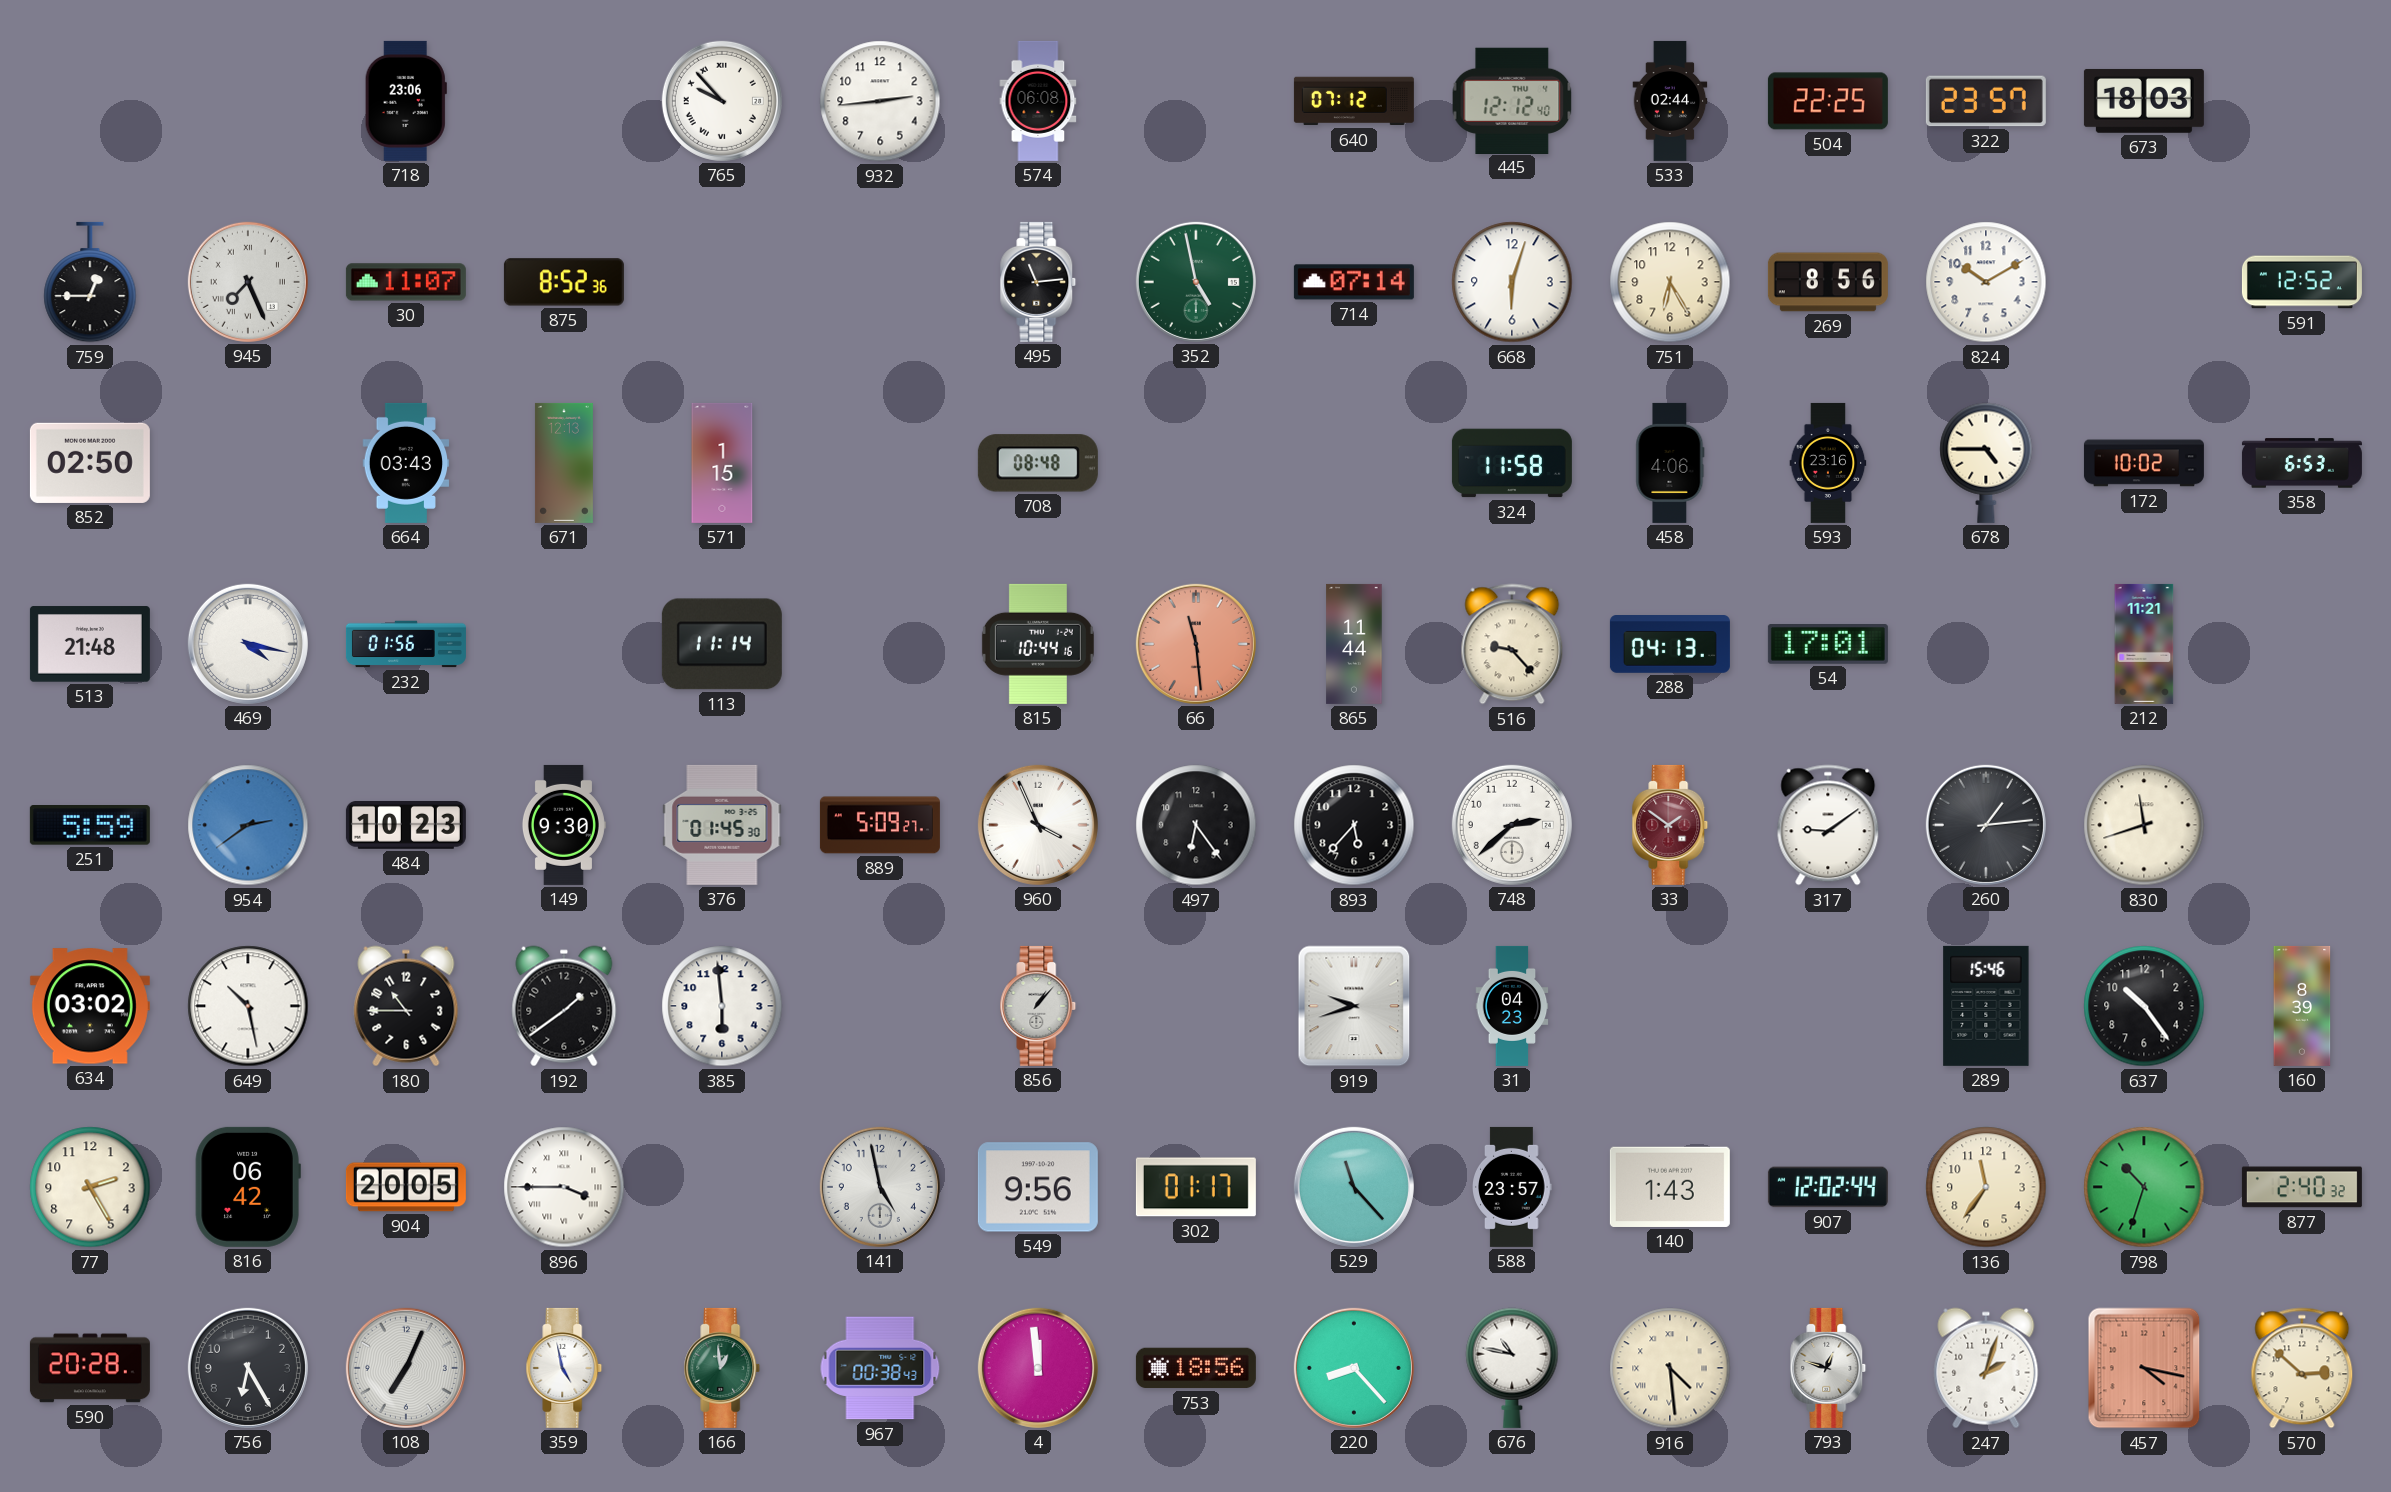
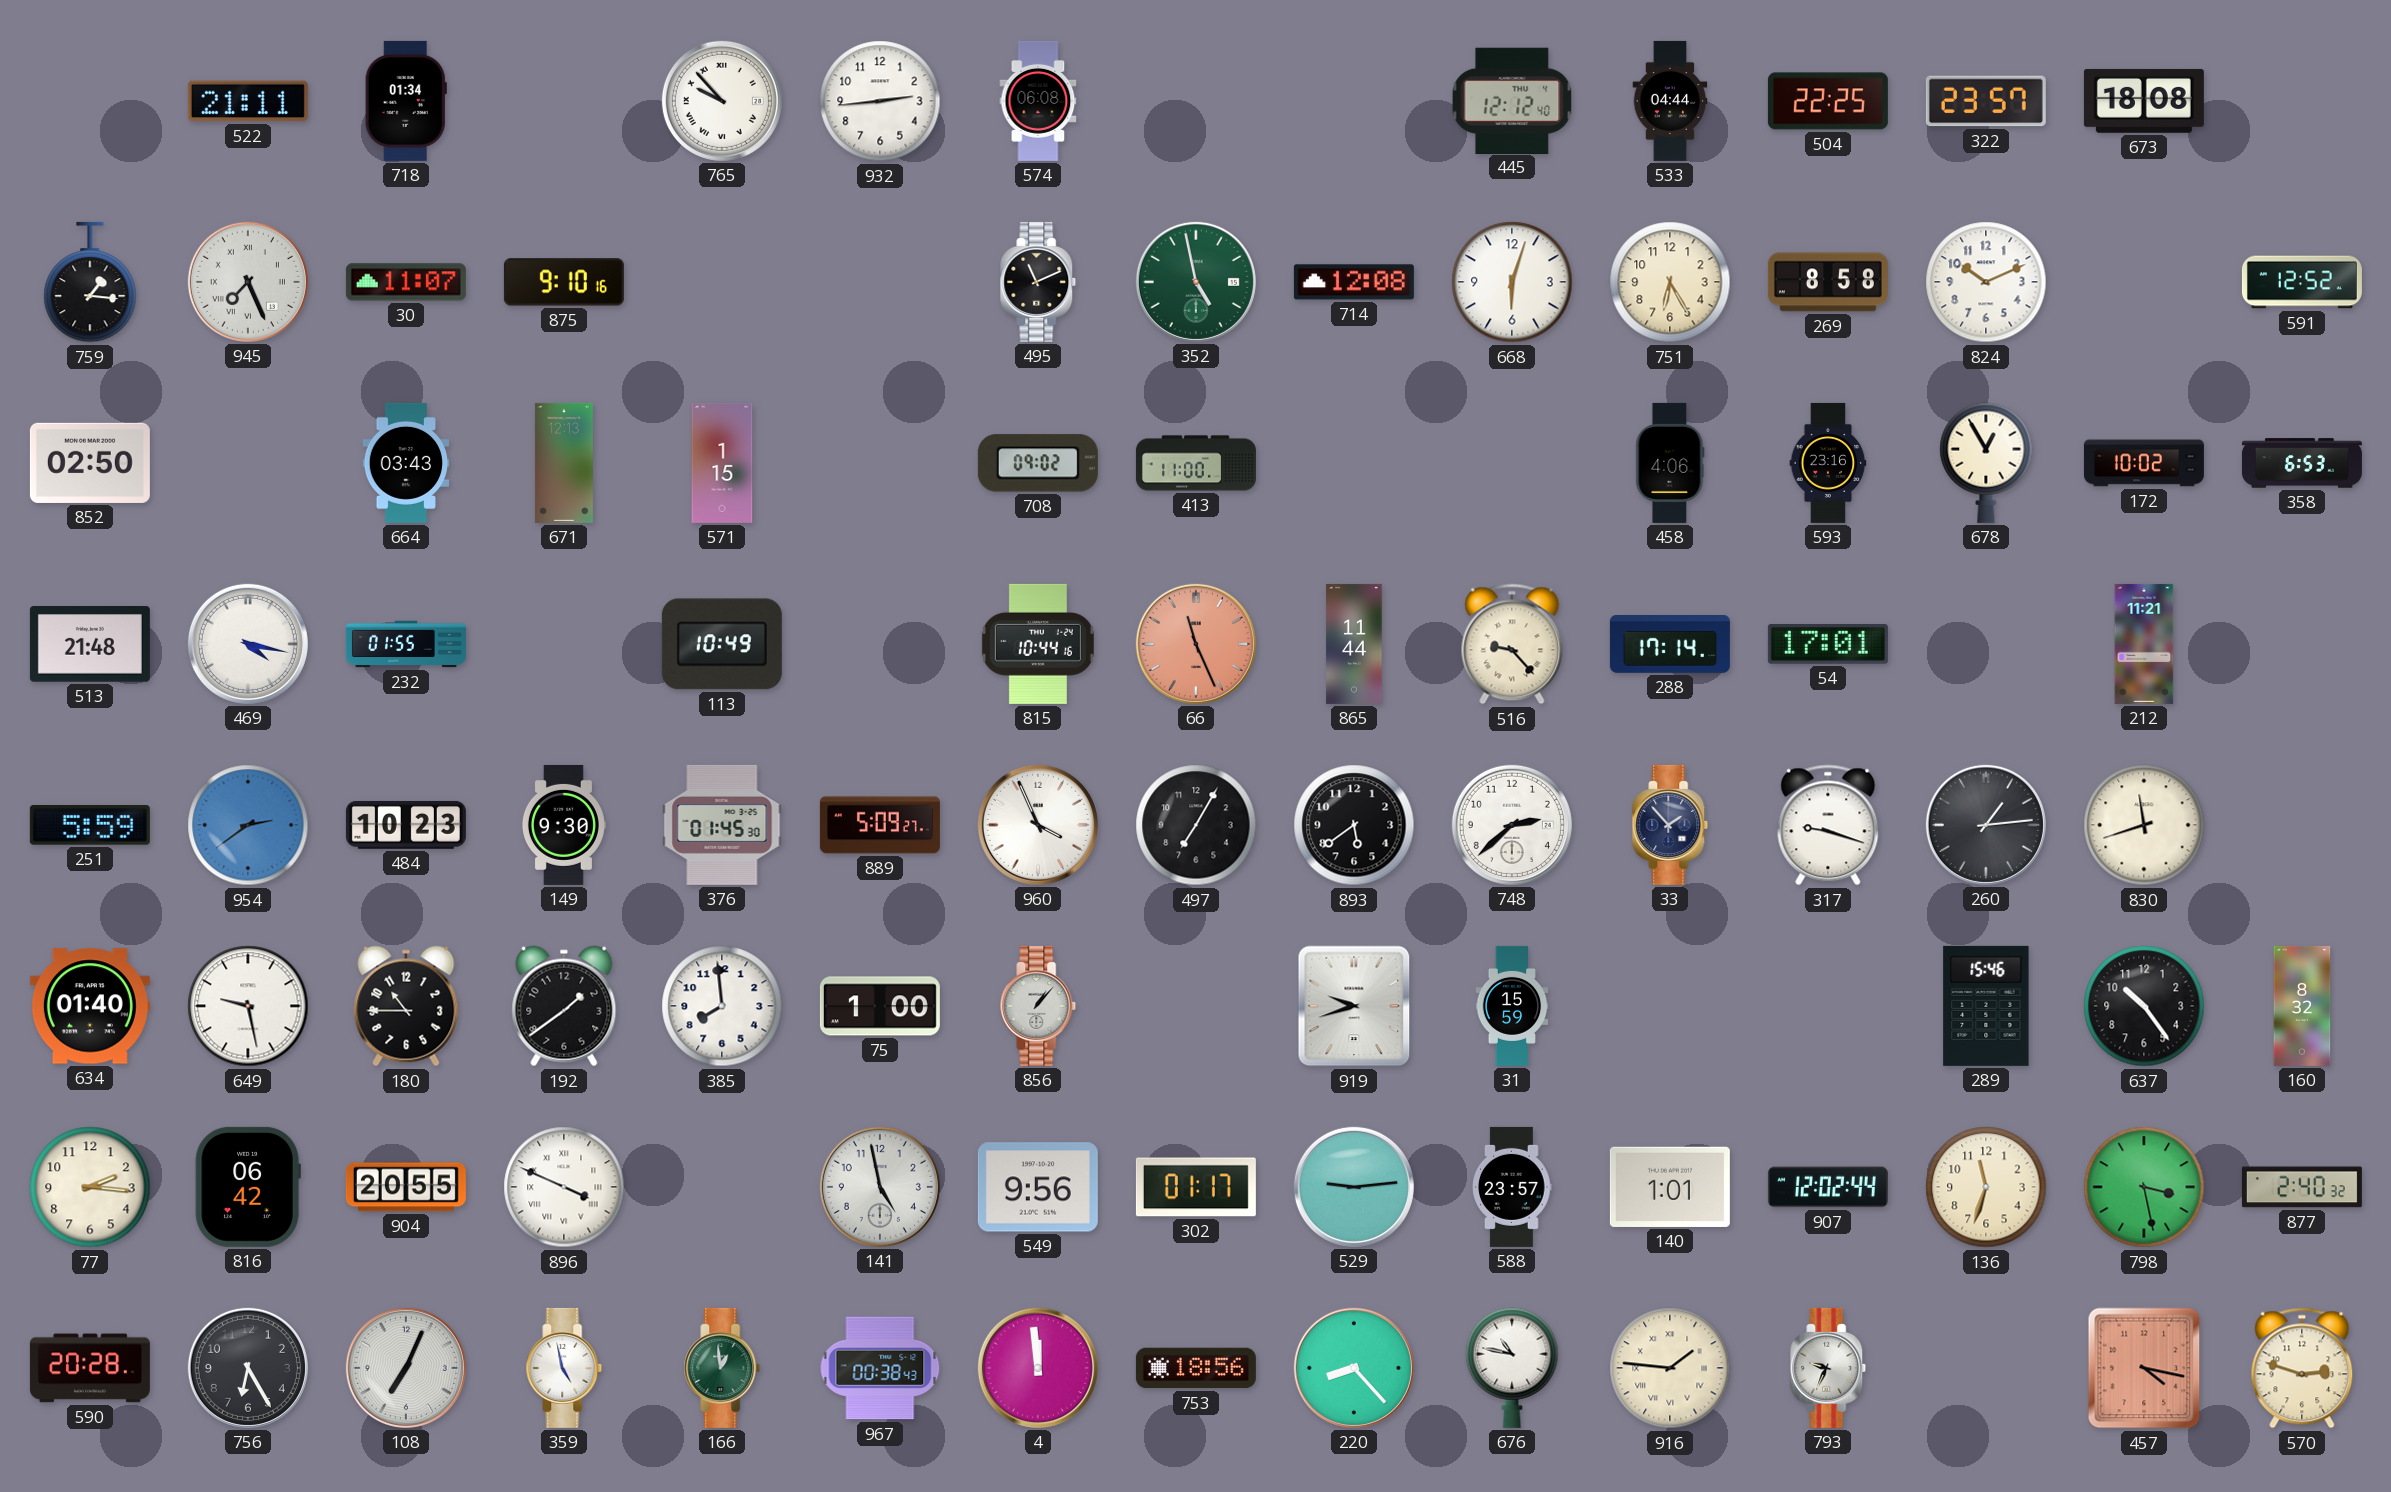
522: none -> 21:11 (248, 101)
718: 23:06 -> 01:34 (406, 101)
640: 07:12 -> none (1354, 101)
533: 02:44 -> 04:44 (1670, 101)
673: 18:03 -> 18:08 (2144, 101)
759: 12:45 -> 1:16 (90, 282)
875: 8:52 -> 9:10 (564, 282)
495: 11:14 -> 11:11 (1038, 282)
714: 07:14 -> 12:08 (1354, 282)
269: 8:56 -> 8:58 (1828, 282)
824: 10:10 -> 10:11 (1986, 282)
708: 08:48 -> 09:02 (1038, 463)
413: none -> 11:00 (1196, 463)
324: 11:58 -> none (1512, 463)
678: 4:45 -> 12:55 (1986, 463)
232: 01:56 -> 01:55 (406, 644)
113: 11:14 -> 10:49 (722, 644)
66: 11:29 -> 11:26 (1196, 644)
288: 04:13 -> 17:14 (1670, 645)
497: 6:24 -> 7:05 (1196, 825)
893: 5:37 -> 5:39 (1354, 825)
33: 1:51 -> 1:53 (1670, 825)
33 dial: burgundy -> navy (1670, 825)
317: 9:09 -> 9:18 (1828, 825)
634: 03:02 -> 01:40 (90, 1006)
649: 10:28 -> 9:28 (248, 1006)
385: 5:59 -> 7:59 (722, 1006)
75: none -> 1:00 (880, 1006)
31: 04:23 -> 15:59 (1512, 1006)
160: 8:39 -> 8:32 (2302, 1006)
77: 2:25 -> 2:16 (90, 1187)
904: 20:05 -> 20:55 (406, 1187)
896: 3:45 -> 3:49 (564, 1187)
529: 11:23 -> 9:14 (1354, 1187)
140: 1:43 -> 1:01 (1670, 1187)
136: 11:36 -> 11:33 (1986, 1187)
798: 10:33 -> 3:28 (2144, 1187)
916: 4:29 -> 1:46 (1670, 1368)
793: 12:48 -> 9:34 (1828, 1368)
247: 2:03 -> none (1986, 1368)
570: 2:52 -> 2:48 (2302, 1368)
